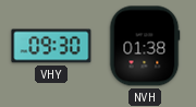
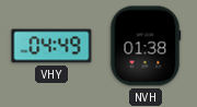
VHY: 09:30 -> 04:49 (51, 46)
